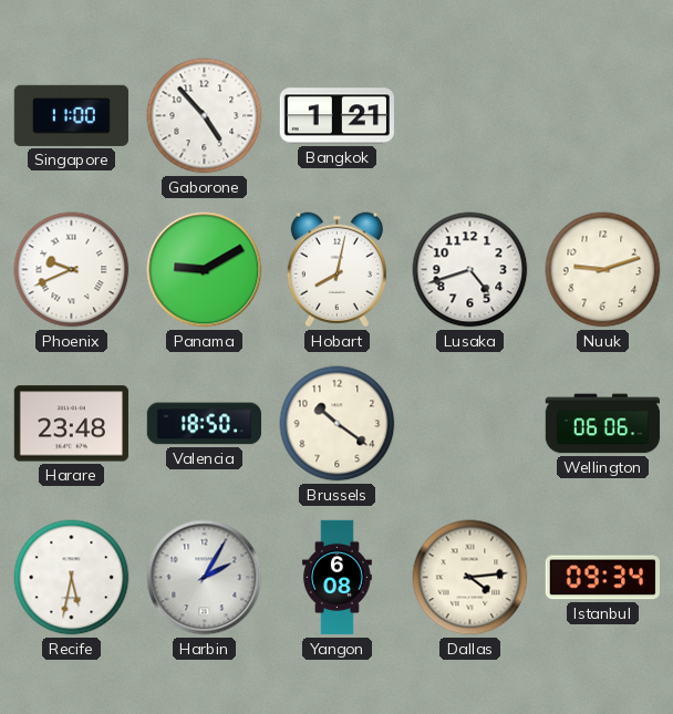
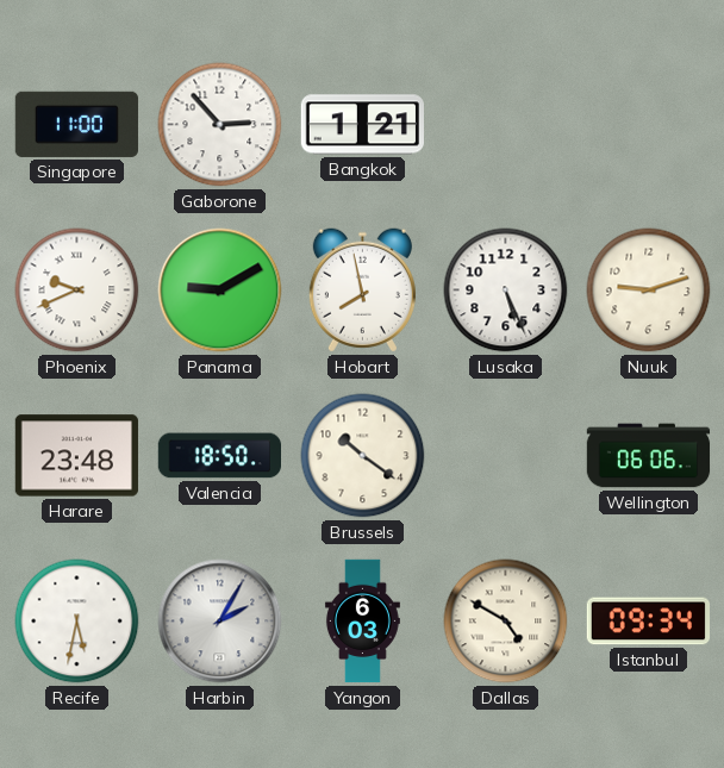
Gaborone: 4:53 -> 2:53 (220, 125)
Hobart: 8:02 -> 7:58 (362, 291)
Lusaka: 4:42 -> 5:26 (506, 291)
Yangon: 6:08 -> 6:03 (362, 622)
Dallas: 4:14 -> 4:50 (506, 622)
